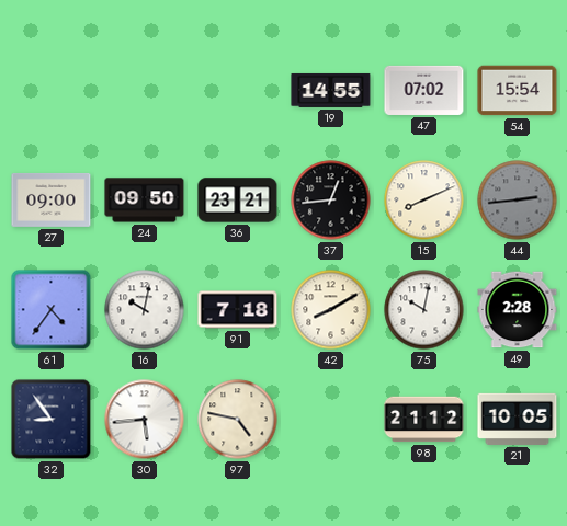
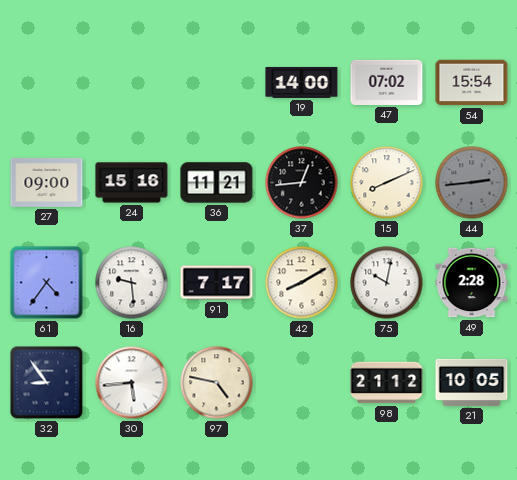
19: 14:55 -> 14:00 (302, 82)
24: 09:50 -> 15:16 (132, 183)
36: 23:21 -> 11:21 (217, 183)
16: 10:02 -> 9:29 (132, 283)
91: 7:18 -> 7:17 (217, 283)
